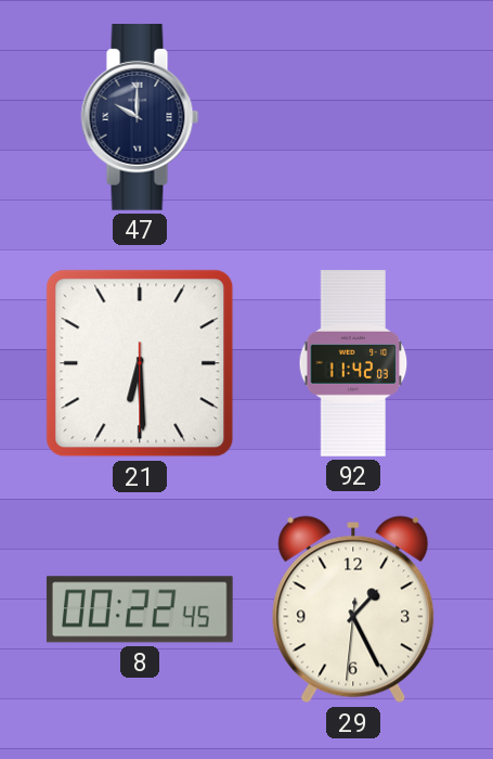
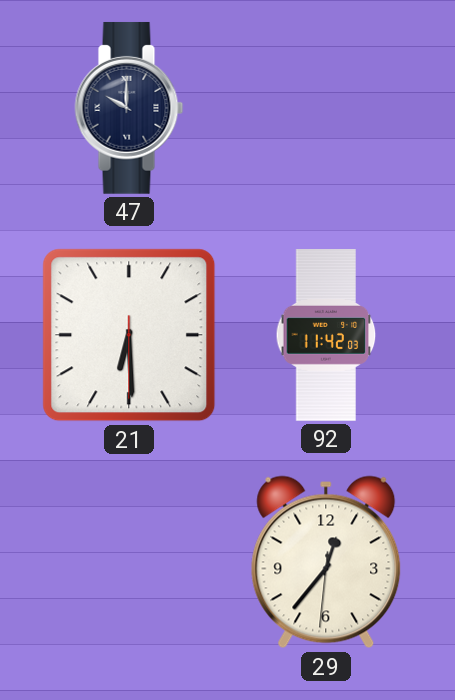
8: 00:22 -> none (140, 609)
29: 1:25 -> 12:36 (326, 562)
